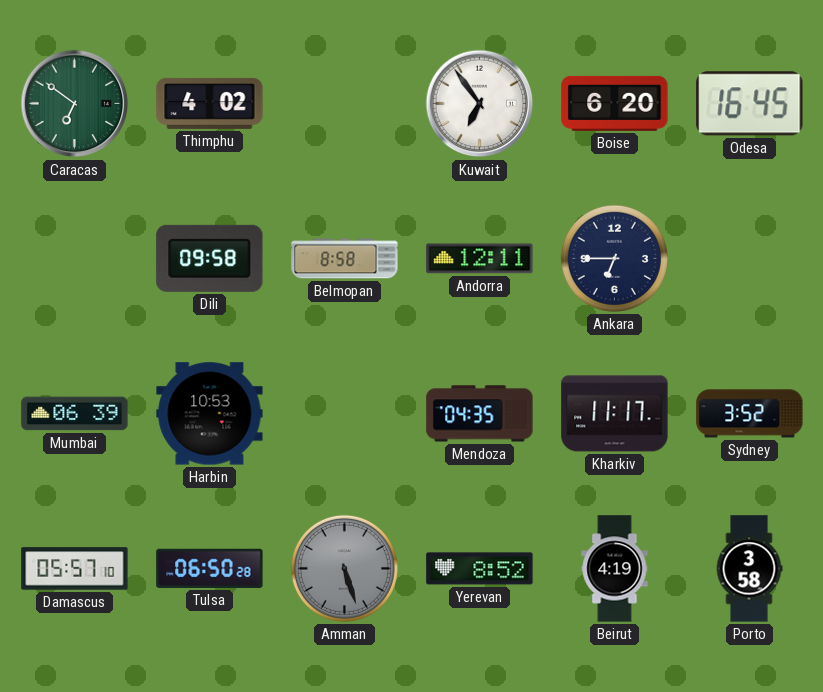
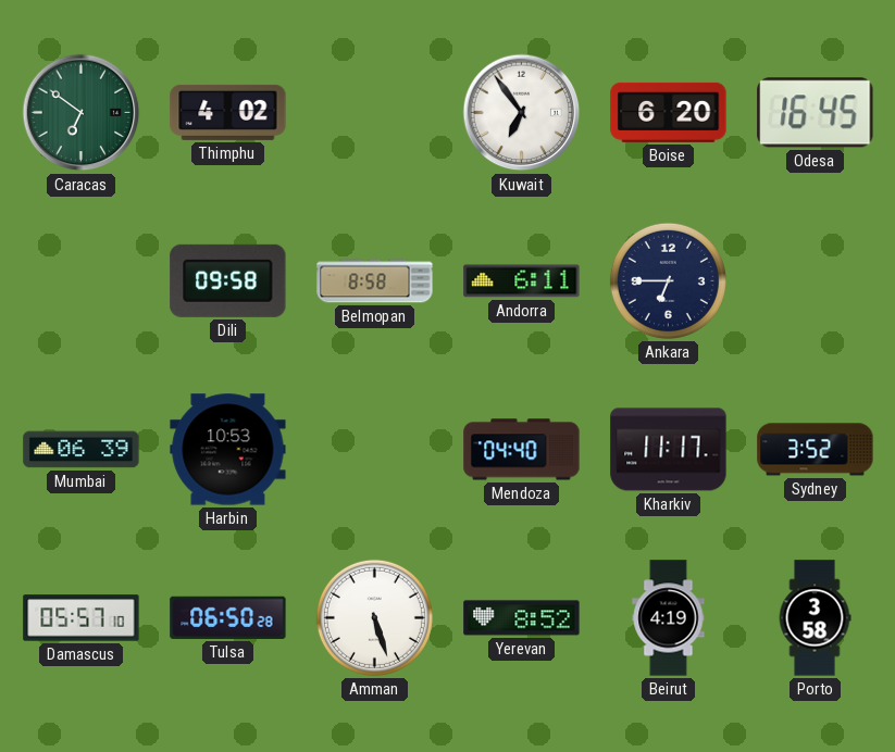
Andorra: 12:11 -> 6:11 (522, 281)
Mendoza: 04:35 -> 04:40 (522, 450)
Amman dial: grey -> white (374, 617)
